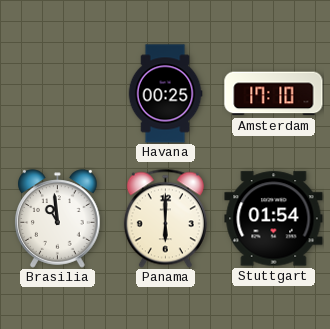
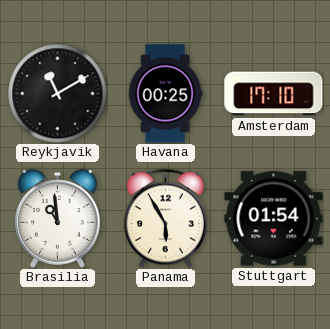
Reykjavik: none -> 11:10 (58, 94)
Panama: 6:00 -> 5:55 (165, 218)
